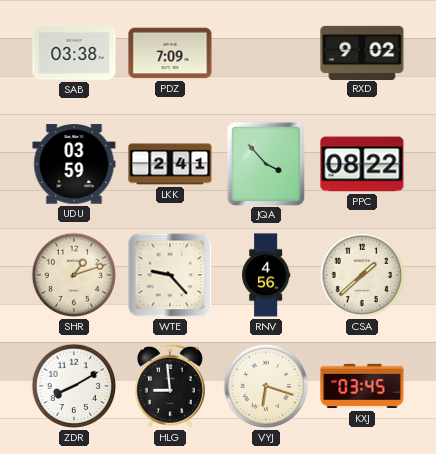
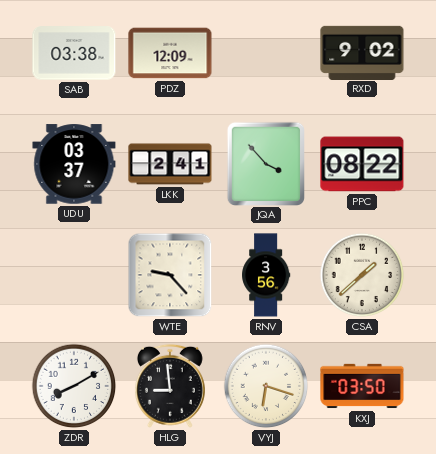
PDZ: 7:09 -> 12:09 (170, 53)
UDU: 03:59 -> 03:37 (74, 164)
SHR: 1:12 -> none (74, 275)
RNV: 4:56 -> 3:56 (266, 275)
KXJ: 03:45 -> 03:50 (362, 386)
